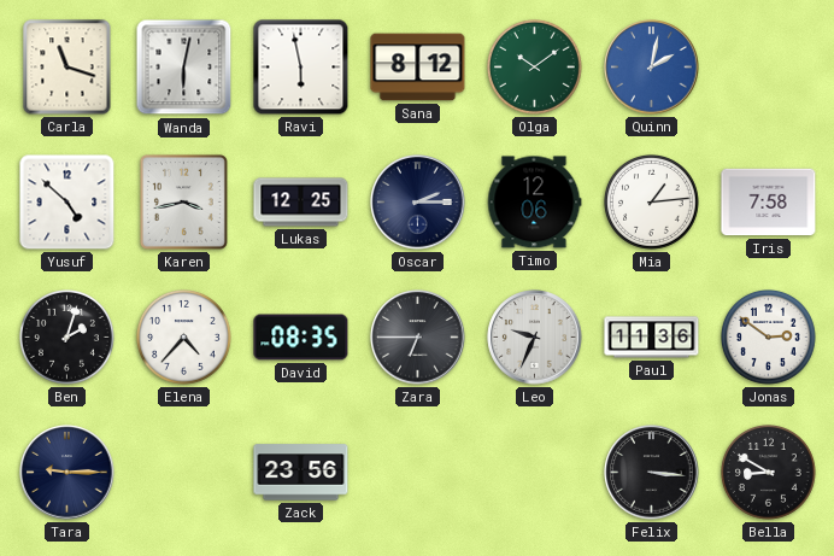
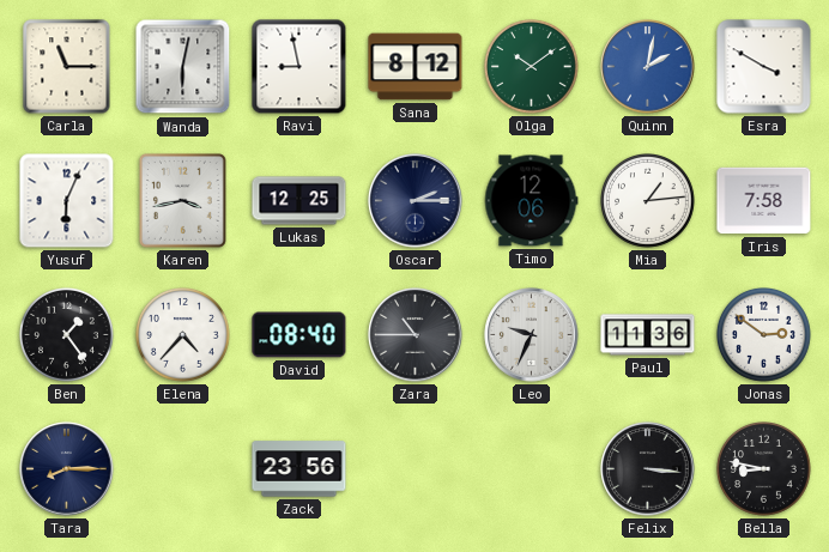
Carla: 11:18 -> 11:15 (67, 67)
Ravi: 5:58 -> 8:58 (299, 67)
Esra: none -> 3:50 (764, 67)
Yusuf: 4:52 -> 6:04 (67, 201)
Ben: 2:03 -> 1:24 (67, 335)
David: 08:35 -> 08:40 (299, 335)
Zara: 6:45 -> 10:45 (416, 335)
Tara: 9:15 -> 8:15 (67, 469)
Bella: 8:50 -> 8:47 (764, 469)
